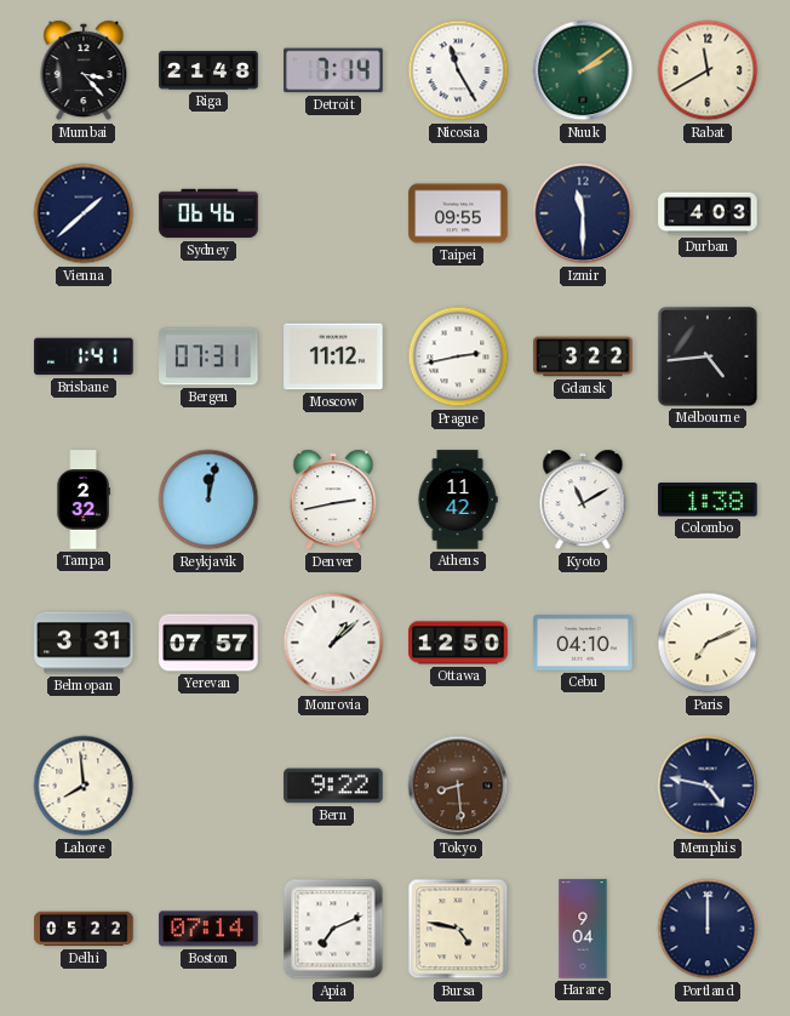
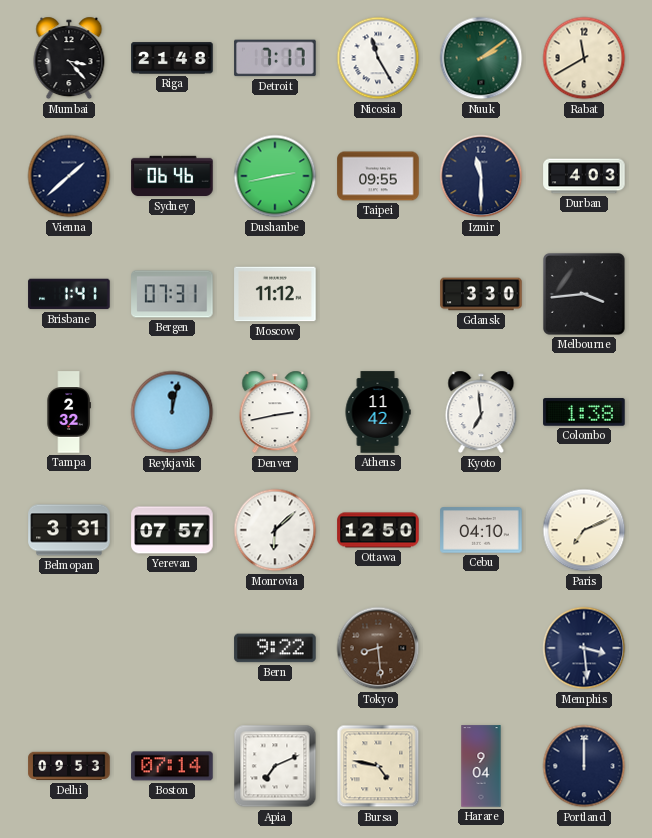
Detroit: 7:14 -> 7:17 (275, 58)
Dushanbe: none -> 2:43 (275, 176)
Prague: 2:43 -> none (458, 356)
Gdansk: 3:22 -> 3:30 (481, 294)
Melbourne: 4:44 -> 3:44 (584, 294)
Kyoto: 11:10 -> 6:59 (481, 412)
Monrovia: 1:08 -> 6:08 (275, 530)
Lahore: 7:59 -> none (84, 786)
Memphis: 4:47 -> 3:29 (584, 648)
Delhi: 05:22 -> 09:53 (69, 766)
